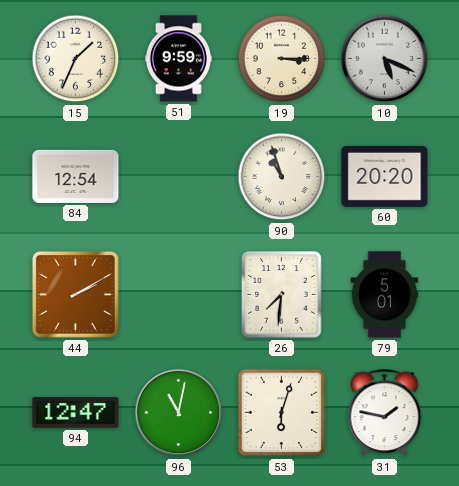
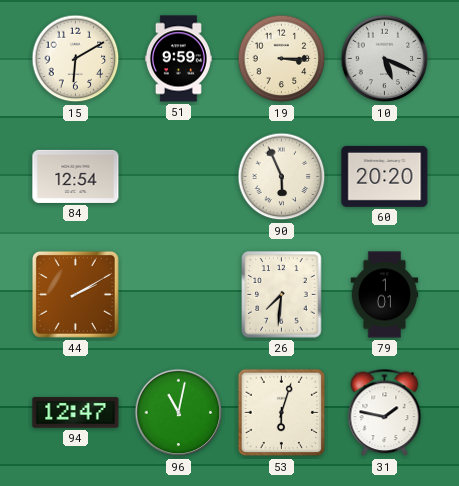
15: 1:34 -> 6:10 (76, 59)
90: 10:57 -> 5:56 (282, 177)
79: 5:01 -> 1:01 (385, 295)
